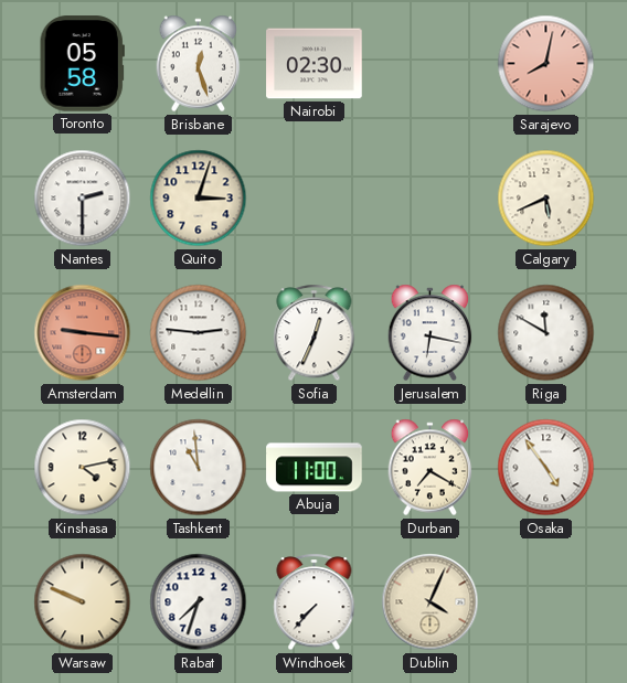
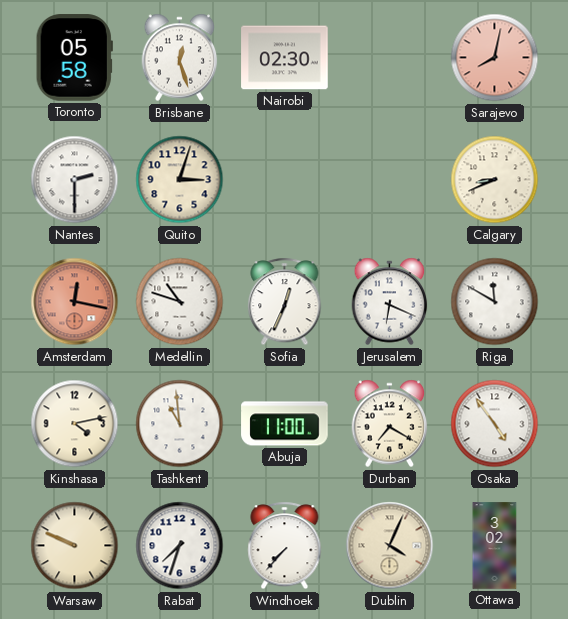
Calgary: 5:41 -> 8:41 (495, 180)
Amsterdam: 9:16 -> 12:17 (75, 302)
Medellin: 2:46 -> 10:48 (180, 302)
Jerusalem: 6:17 -> 6:19 (390, 302)
Ottawa: none -> 3:02 (495, 546)
